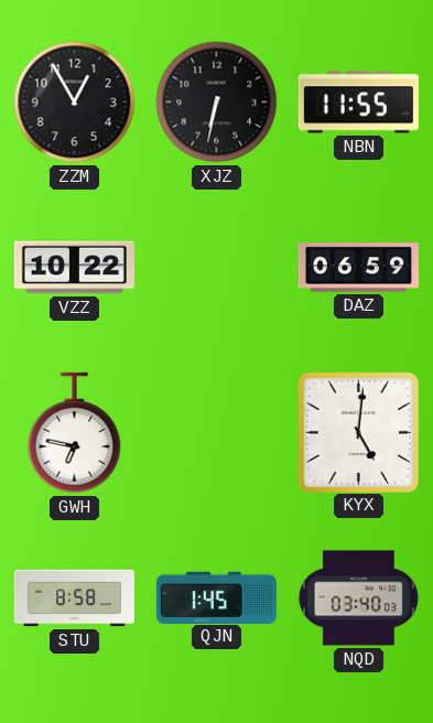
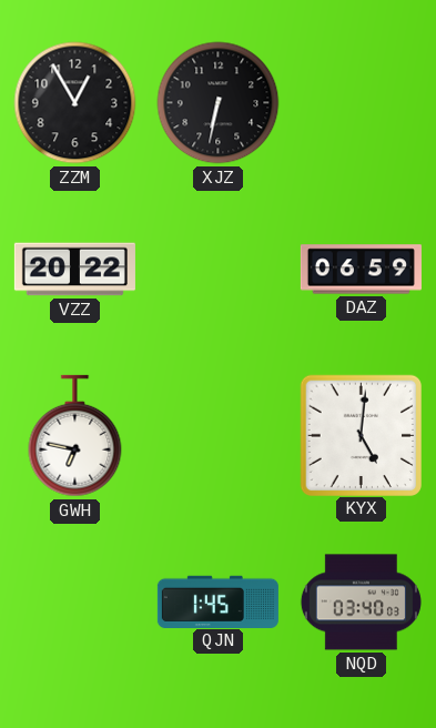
NBN: 11:55 -> none (358, 102)
VZZ: 10:22 -> 20:22 (74, 270)
STU: 8:58 -> none (74, 598)
